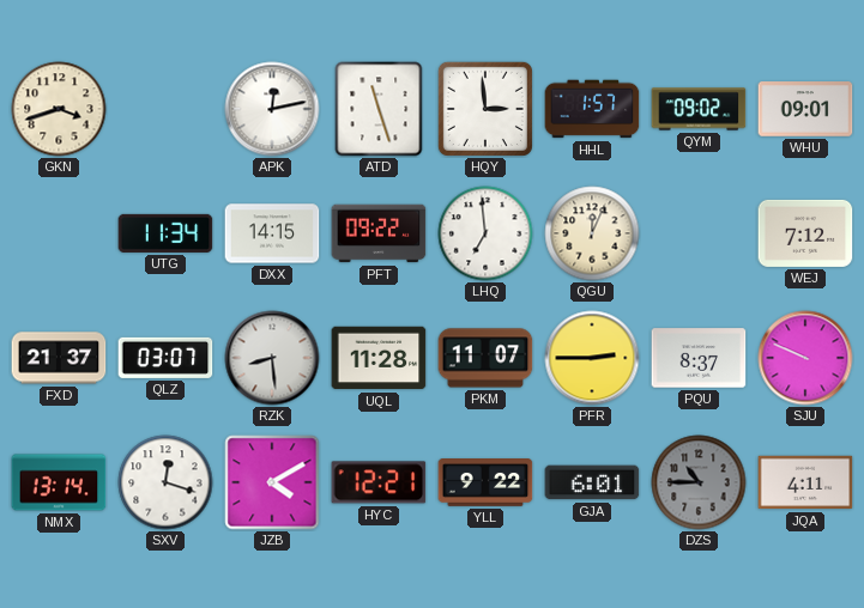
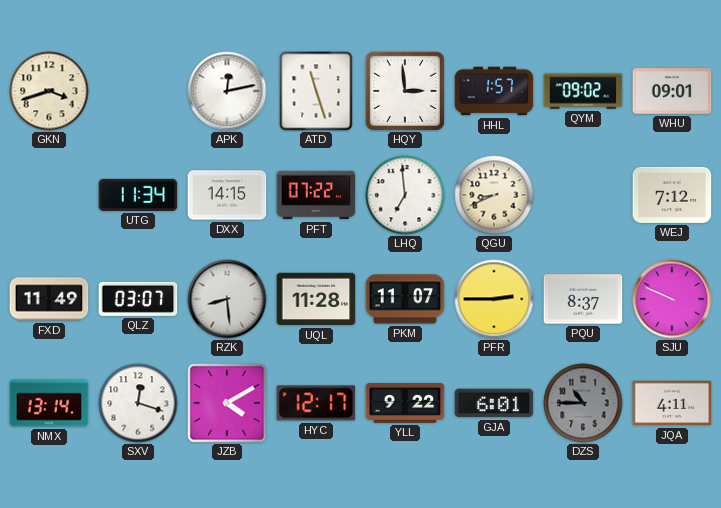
PFT: 09:22 -> 07:22 (316, 195)
QGU: 12:04 -> 8:41 (494, 195)
FXD: 21:37 -> 11:49 (49, 299)
HYC: 12:21 -> 12:17 (316, 403)
